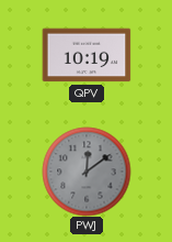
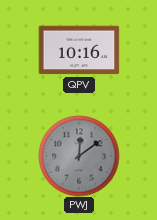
QPV: 10:19 -> 10:16 (79, 50)
